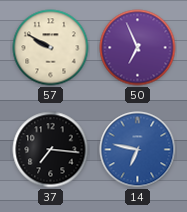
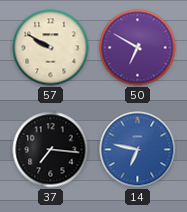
50: 6:56 -> 6:50 (138, 48)
